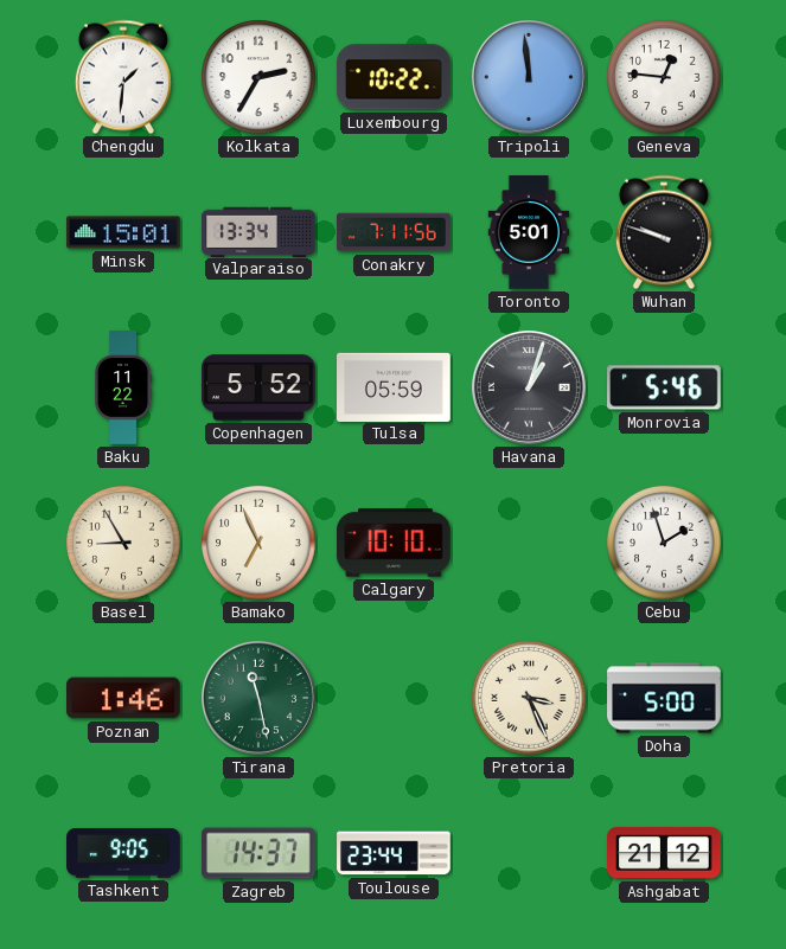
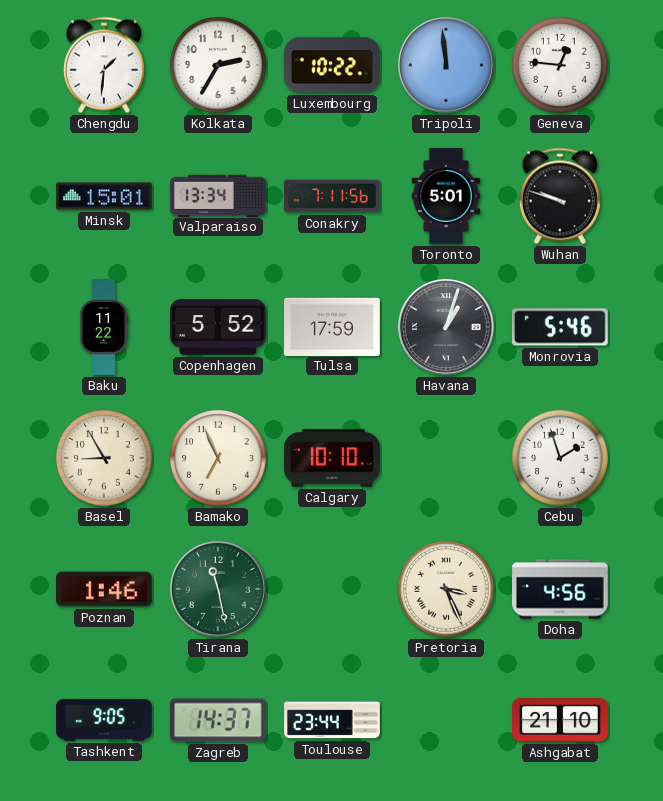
Tulsa: 05:59 -> 17:59 (333, 326)
Doha: 5:00 -> 4:56 (560, 589)
Ashgabat: 21:12 -> 21:10 (560, 720)
